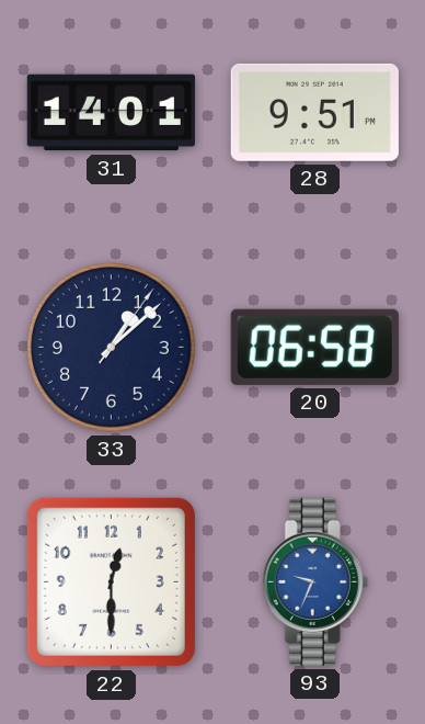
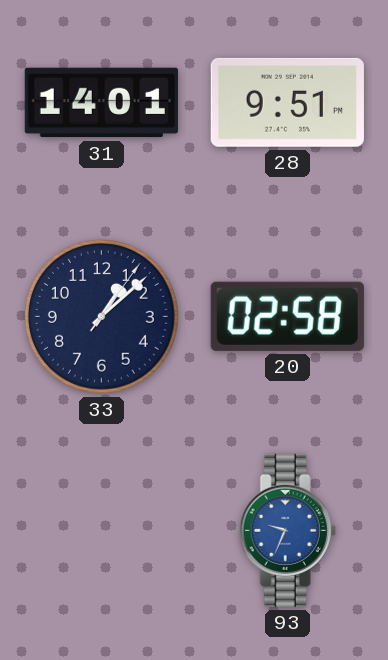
20: 06:58 -> 02:58 (287, 316)
22: 12:30 -> none (111, 581)
